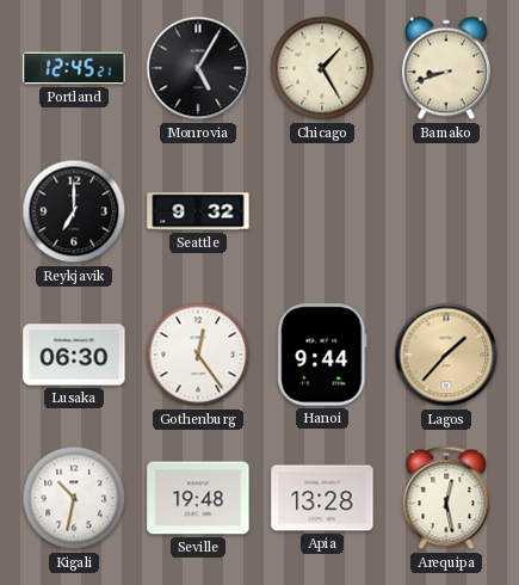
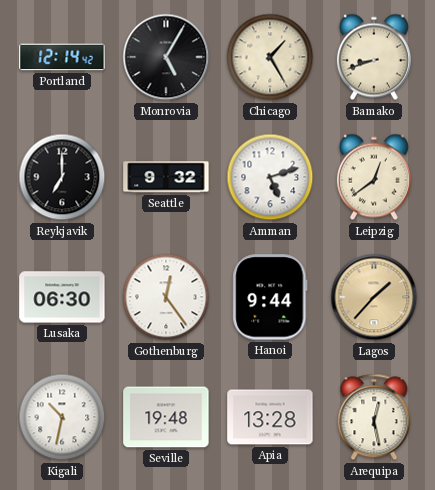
Portland: 12:45 -> 12:14 (62, 57)
Amman: none -> 5:12 (270, 177)
Leipzig: none -> 12:39 (374, 177)
